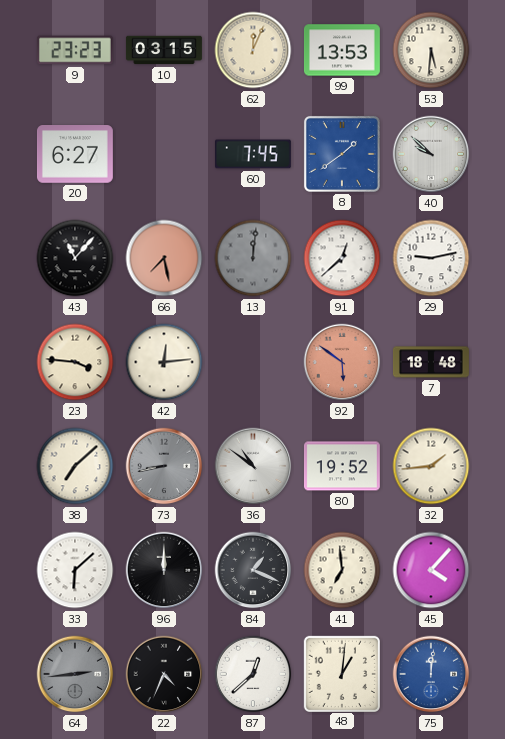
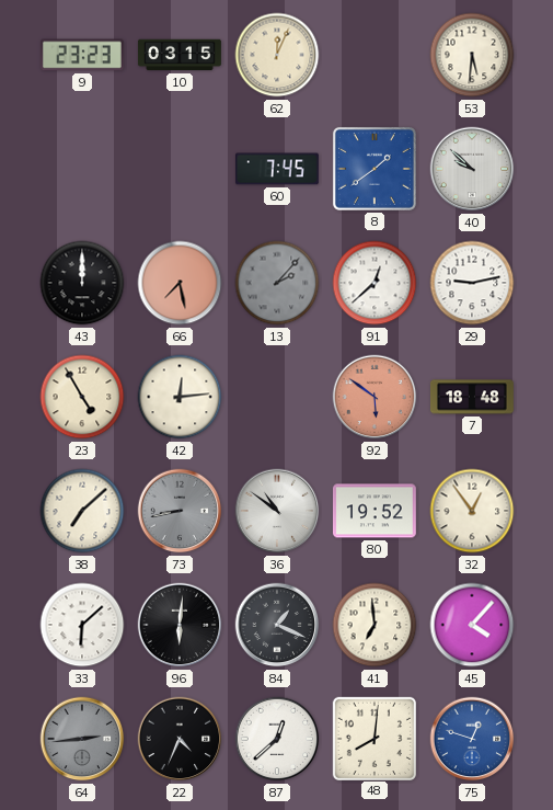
99: 13:53 -> none (342, 50)
20: 6:27 -> none (75, 154)
43: 11:07 -> 12:00 (82, 283)
13: 12:01 -> 2:07 (277, 283)
23: 3:46 -> 4:55 (82, 397)
32: 1:44 -> 12:54 (472, 511)
96: 12:00 -> 6:01 (180, 625)
48: 1:01 -> 8:01 (373, 738)
75: 12:01 -> 12:48 (472, 739)
